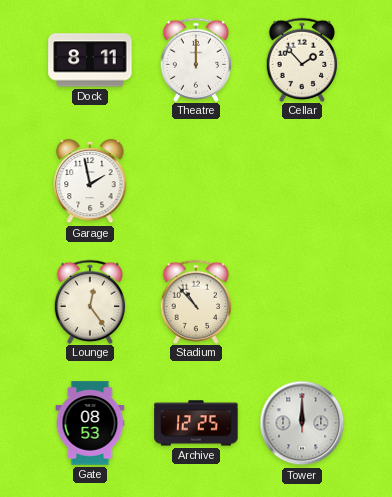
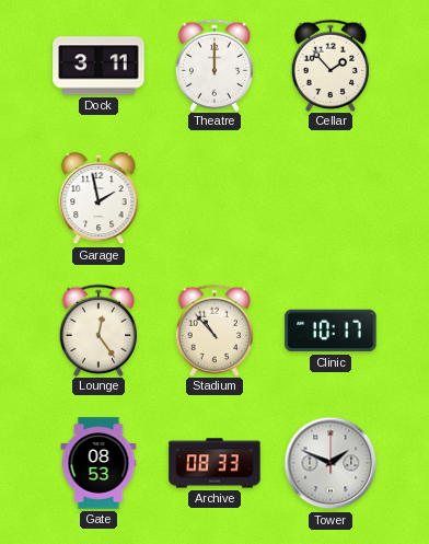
Dock: 8:11 -> 3:11 (98, 66)
Clinic: none -> 10:17 (331, 331)
Archive: 12:25 -> 08:33 (215, 463)
Tower: 12:00 -> 1:49 (331, 463)
